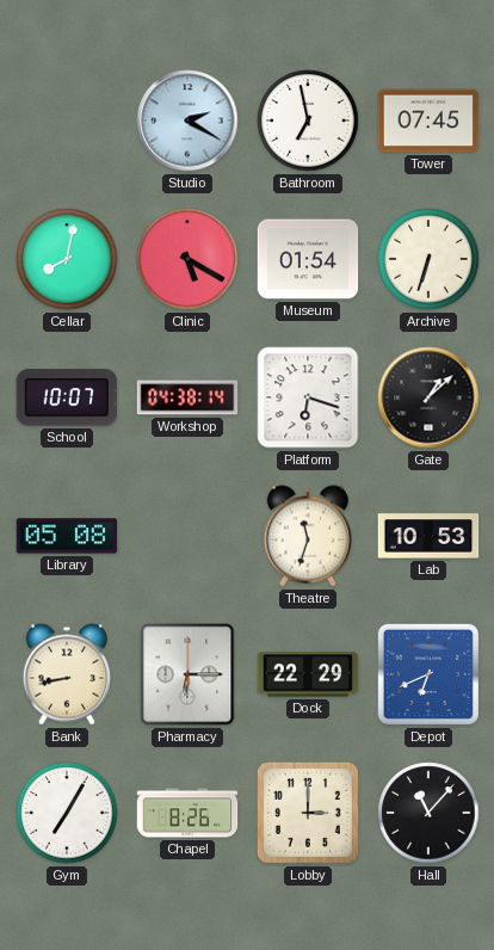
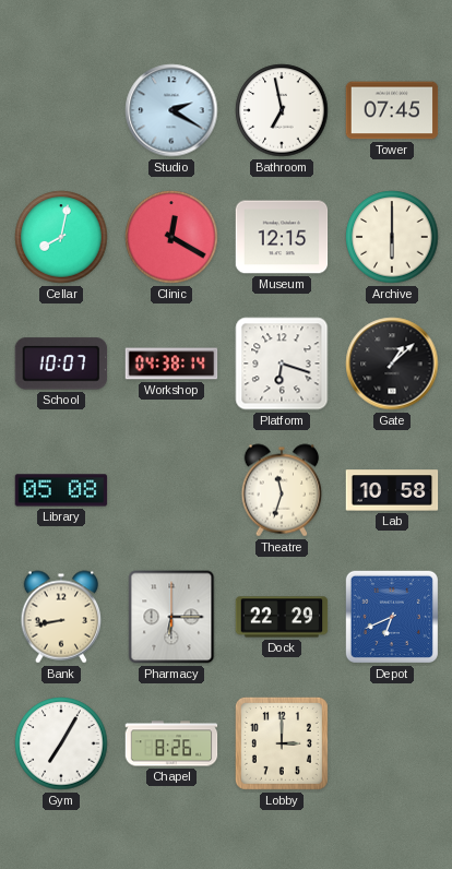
Clinic: 5:20 -> 12:20 (171, 237)
Museum: 01:54 -> 12:15 (282, 237)
Archive: 6:33 -> 6:00 (392, 237)
Lab: 10:53 -> 10:58 (392, 490)
Hall: 11:07 -> none (428, 813)
